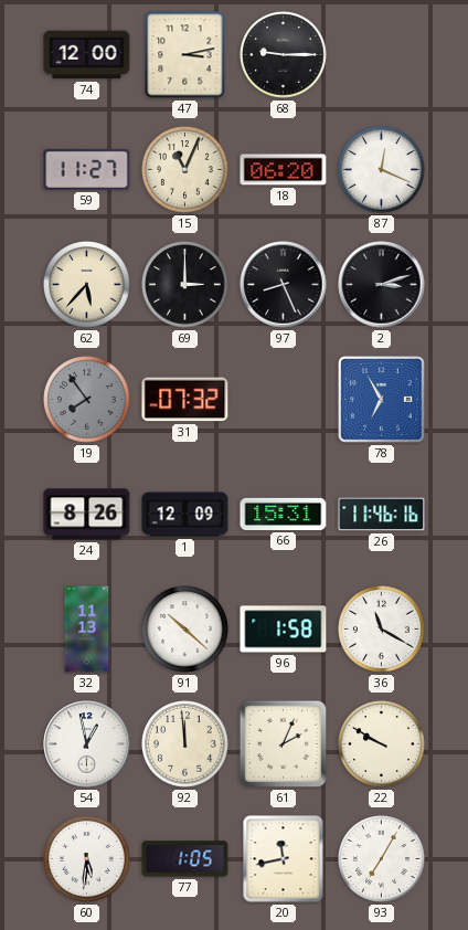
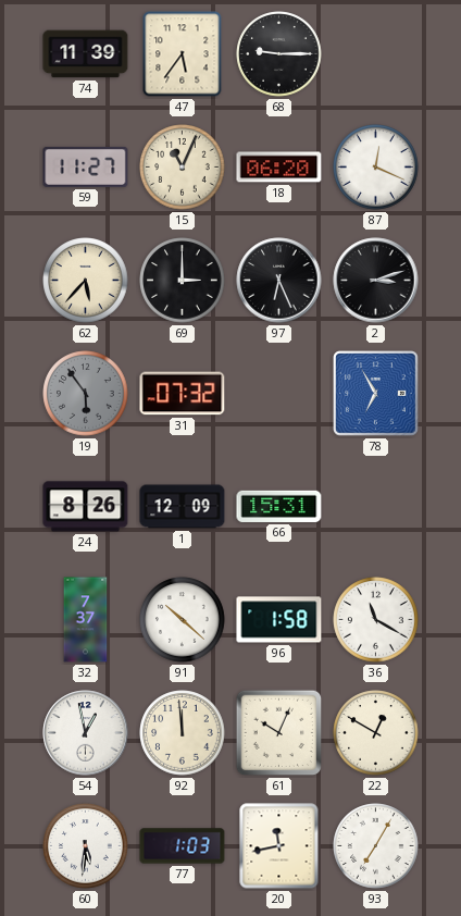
74: 12:00 -> 11:39 (86, 54)
47: 3:13 -> 5:36 (183, 54)
97: 8:26 -> 6:26 (279, 281)
19: 7:54 -> 5:54 (86, 394)
26: 11:46 -> none (382, 515)
32: 11:13 -> 7:37 (86, 620)
61: 2:04 -> 10:04 (279, 733)
22: 9:50 -> 12:50 (376, 733)
77: 1:05 -> 1:03 (183, 846)
